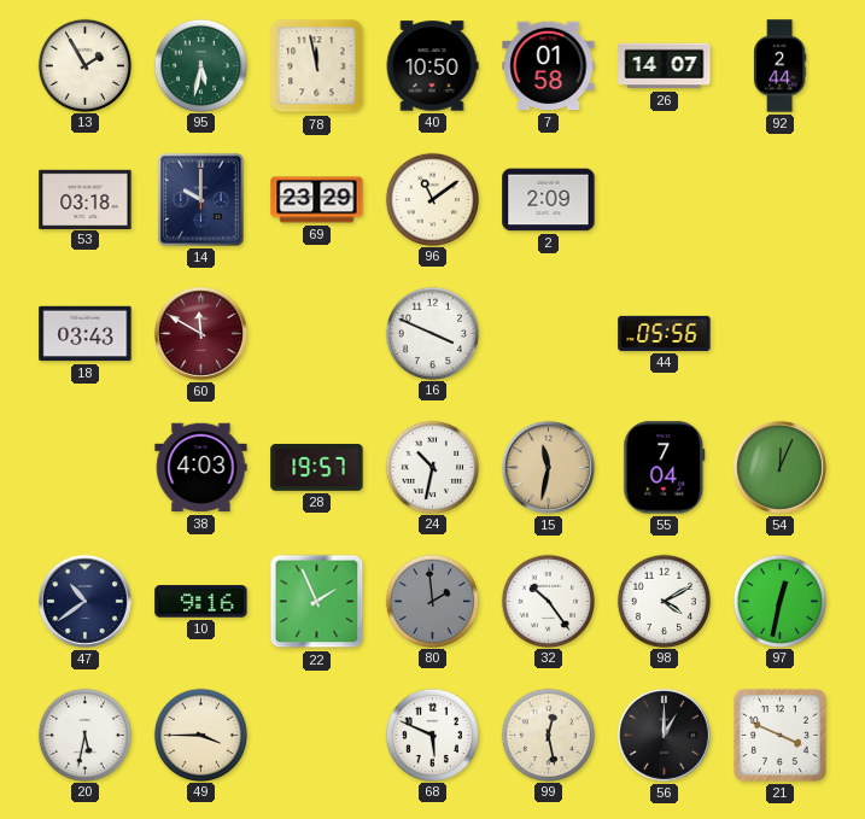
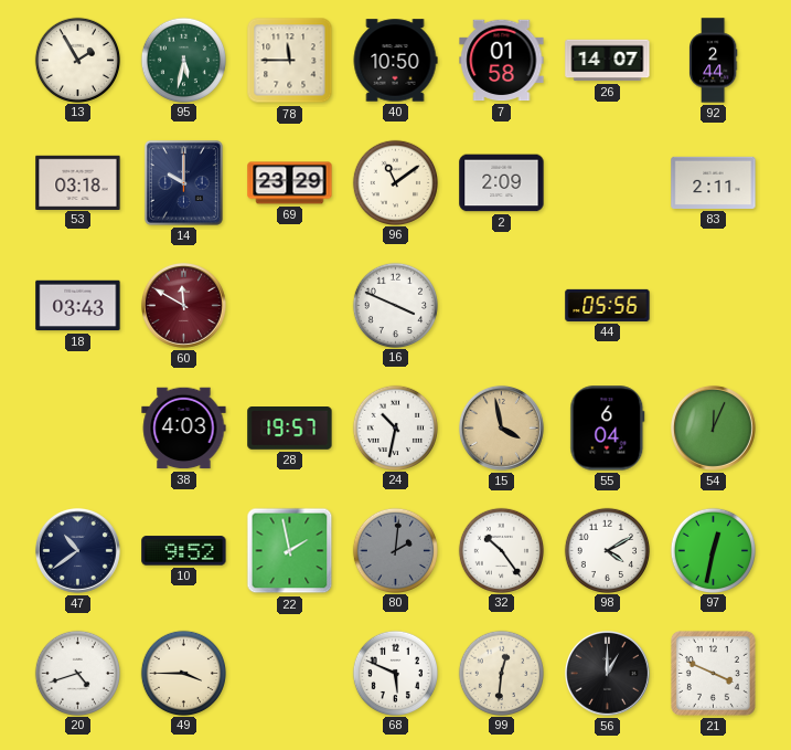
78: 11:58 -> 11:45 (290, 61)
83: none -> 2:11 (714, 182)
15: 11:32 -> 3:58 (501, 427)
55: 7:04 -> 6:04 (608, 429)
10: 9:16 -> 9:52 (184, 551)
22: 1:56 -> 1:58 (290, 551)
80: 1:59 -> 2:01 (395, 550)
20: 5:32 -> 4:42 (77, 673)
99: 12:28 -> 12:31 (501, 673)
